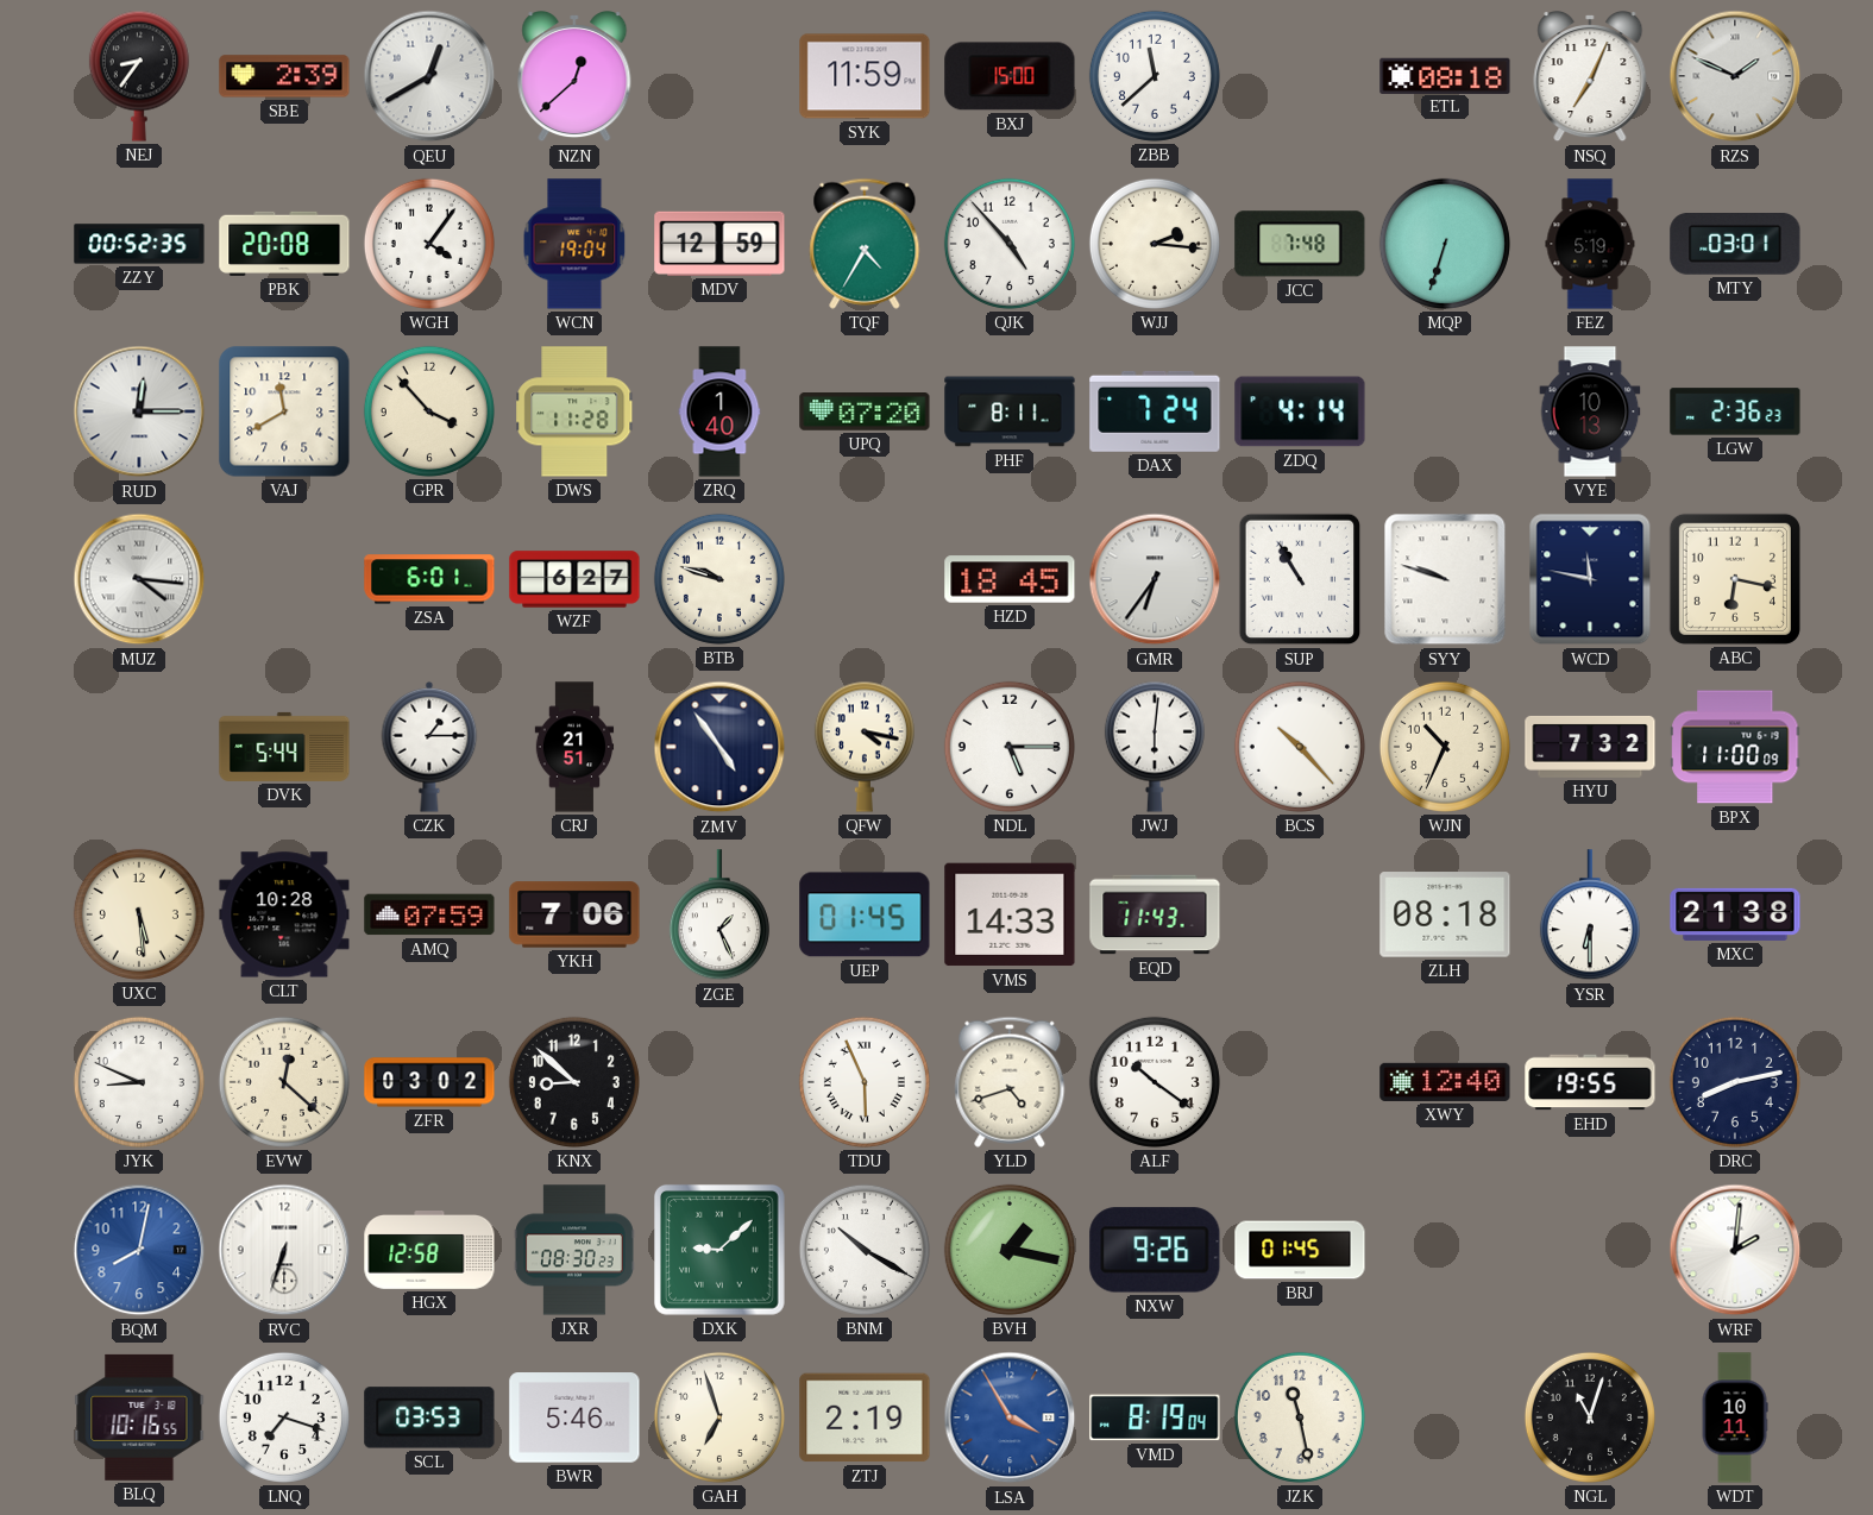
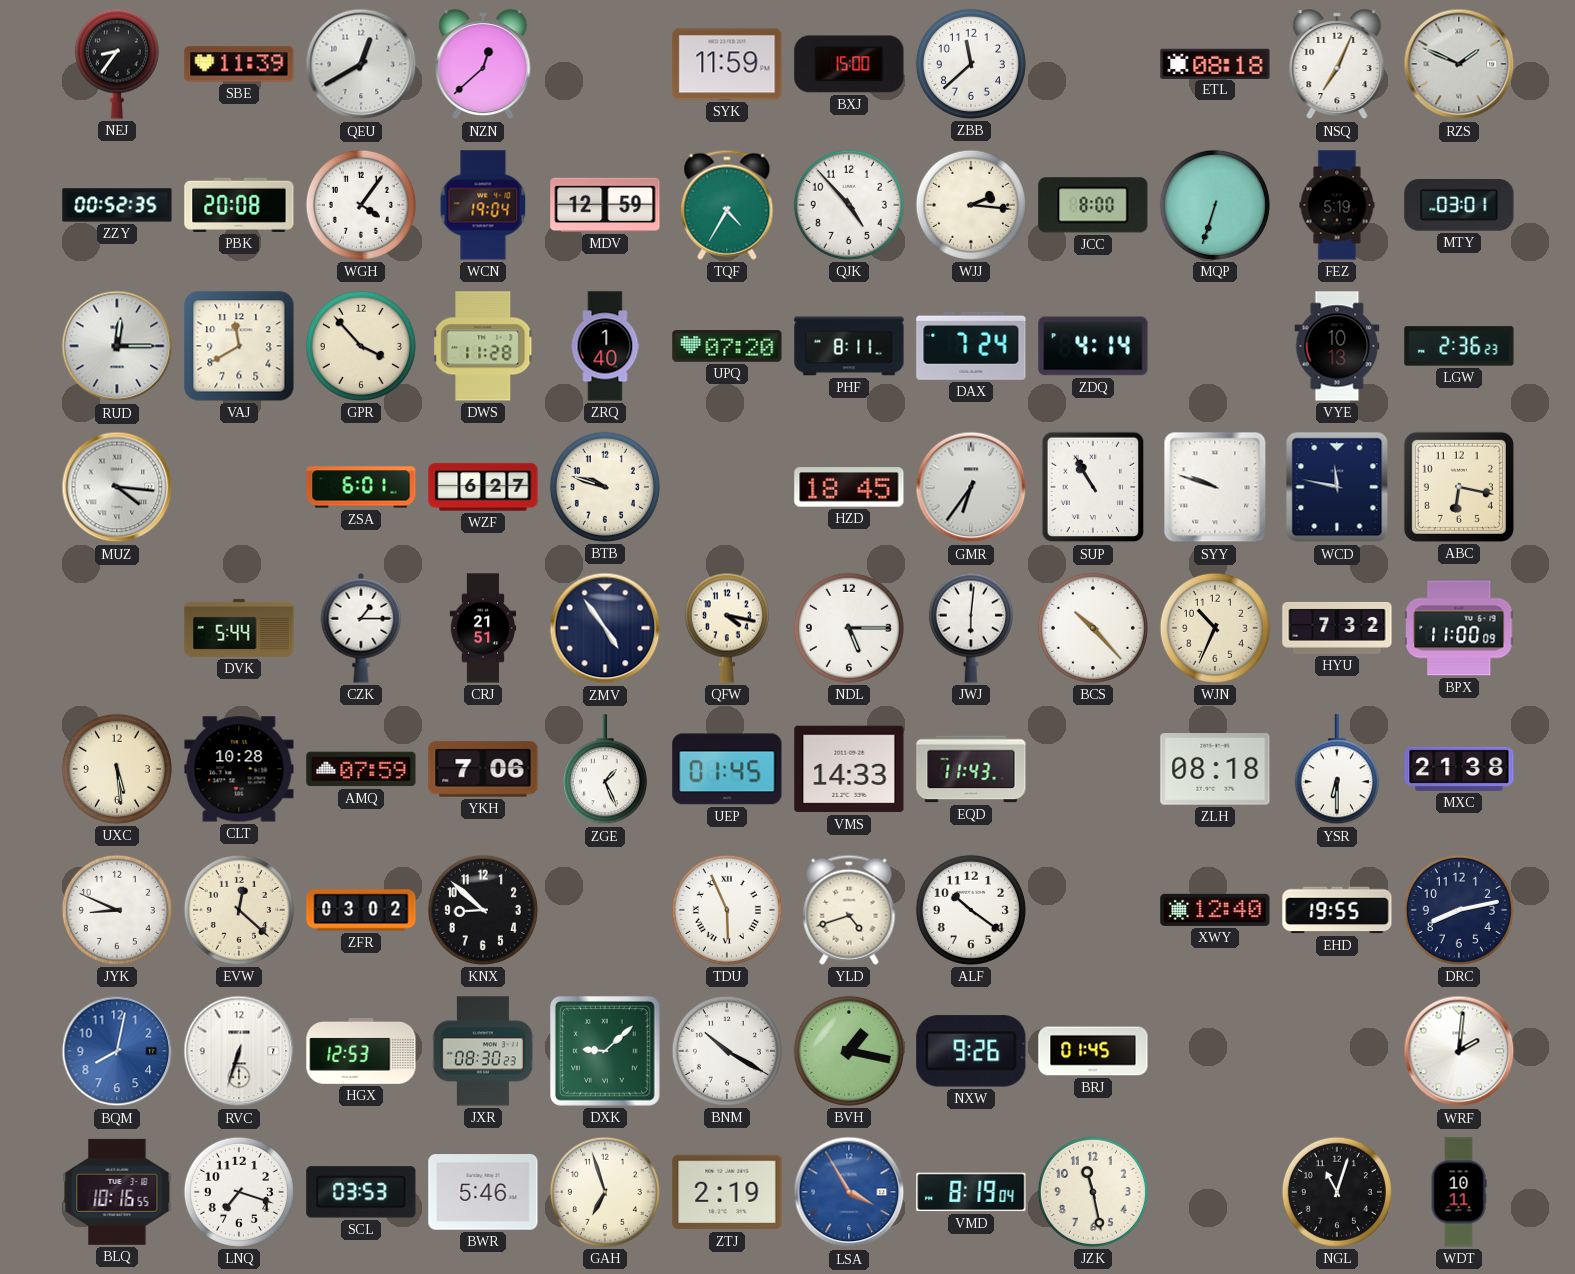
SBE: 2:39 -> 11:39 (239, 64)
JCC: 7:48 -> 8:00 (1093, 205)
HGX: 12:58 -> 12:53 (361, 1052)
